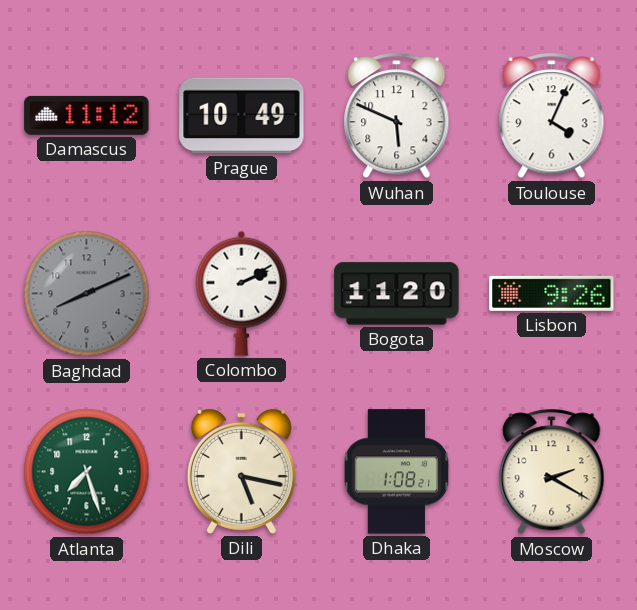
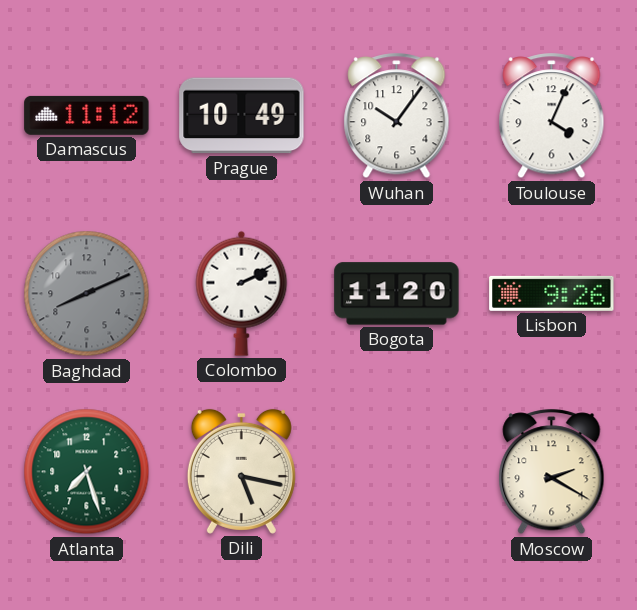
Wuhan: 5:49 -> 10:06 (397, 116)
Dhaka: 1:08 -> none (397, 472)
